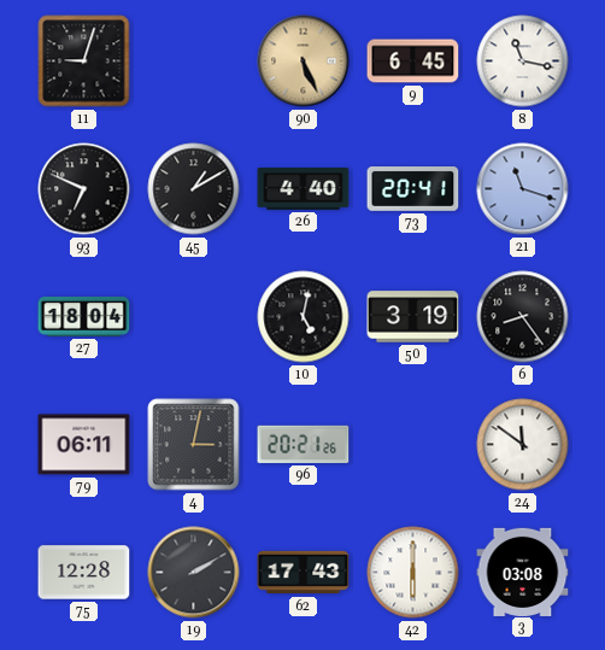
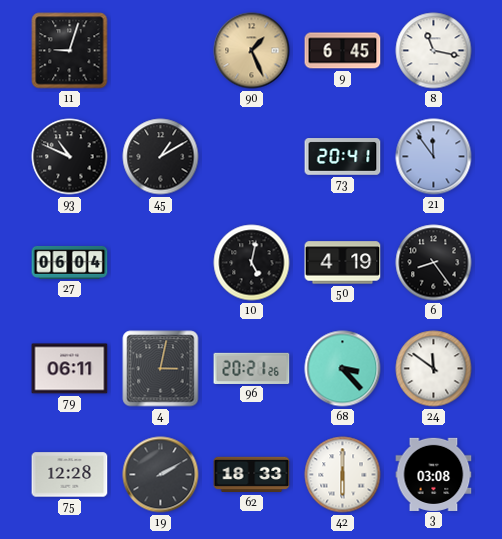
90: 5:26 -> 1:26 (252, 51)
93: 6:49 -> 10:49 (70, 157)
26: 4:40 -> none (304, 189)
21: 11:18 -> 11:54 (434, 157)
27: 18:04 -> 06:04 (70, 262)
50: 3:19 -> 4:19 (343, 263)
68: none -> 3:23 (343, 369)
62: 17:43 -> 18:33 (252, 475)
